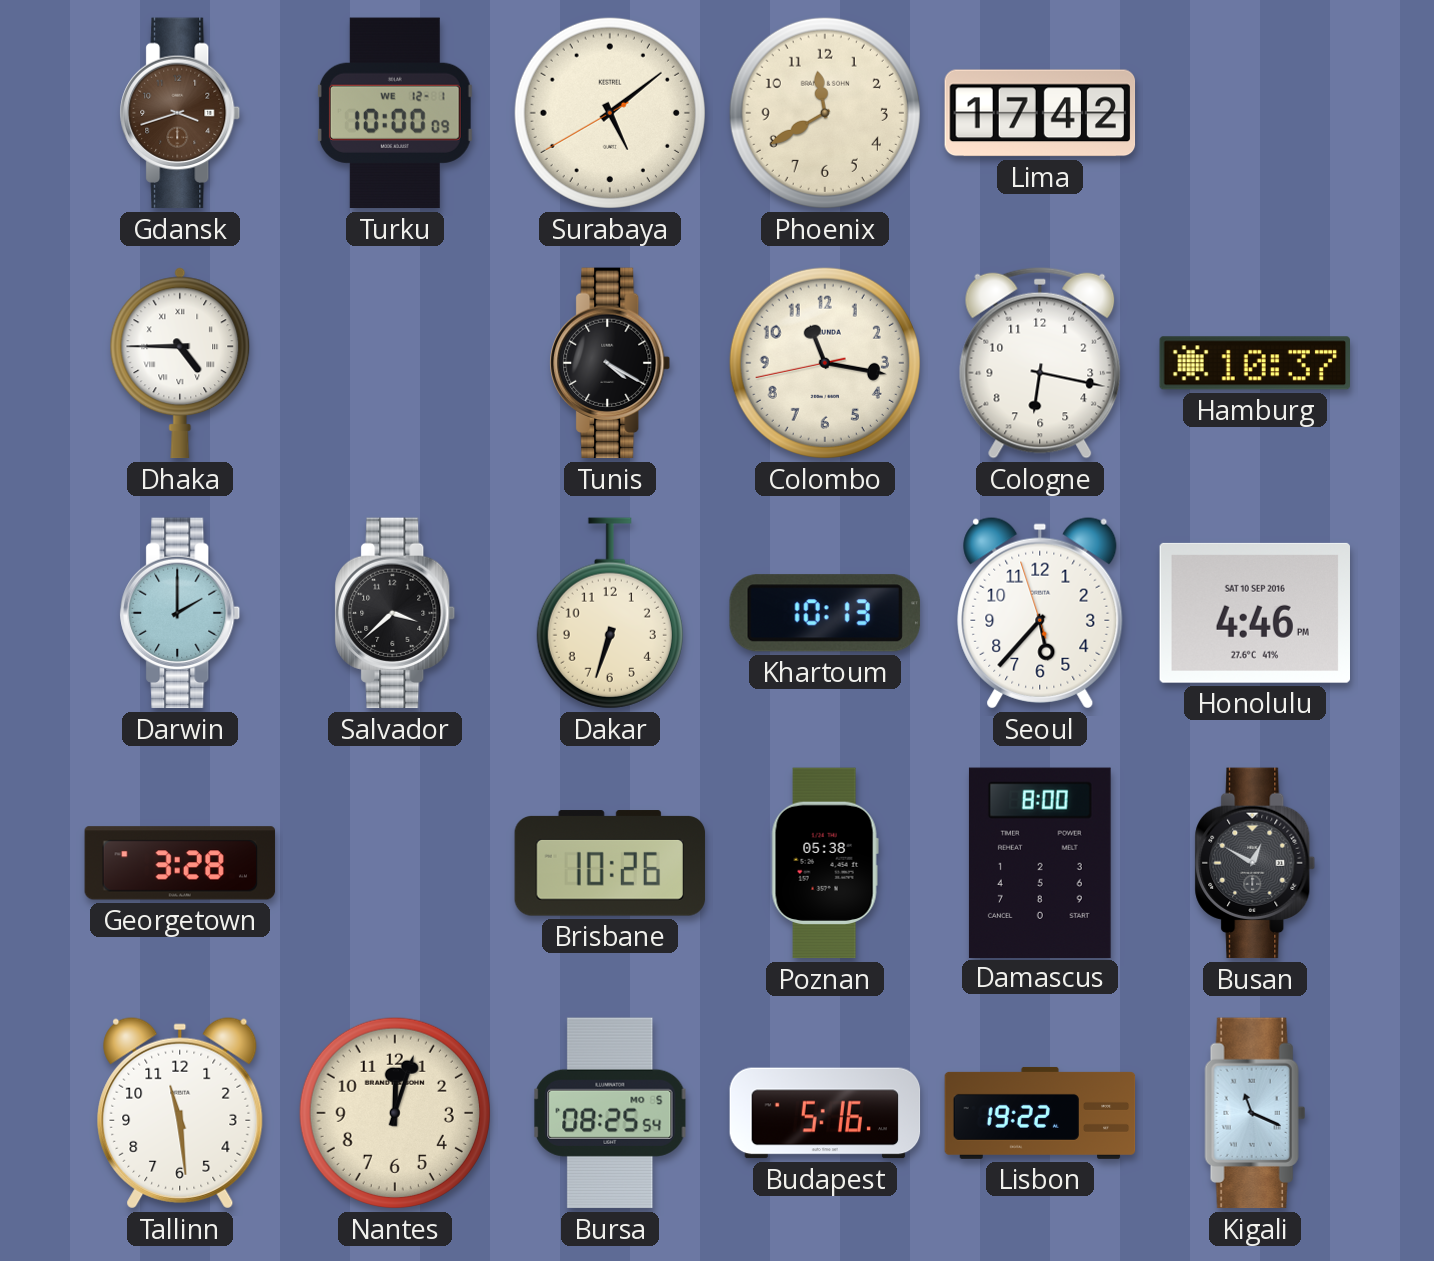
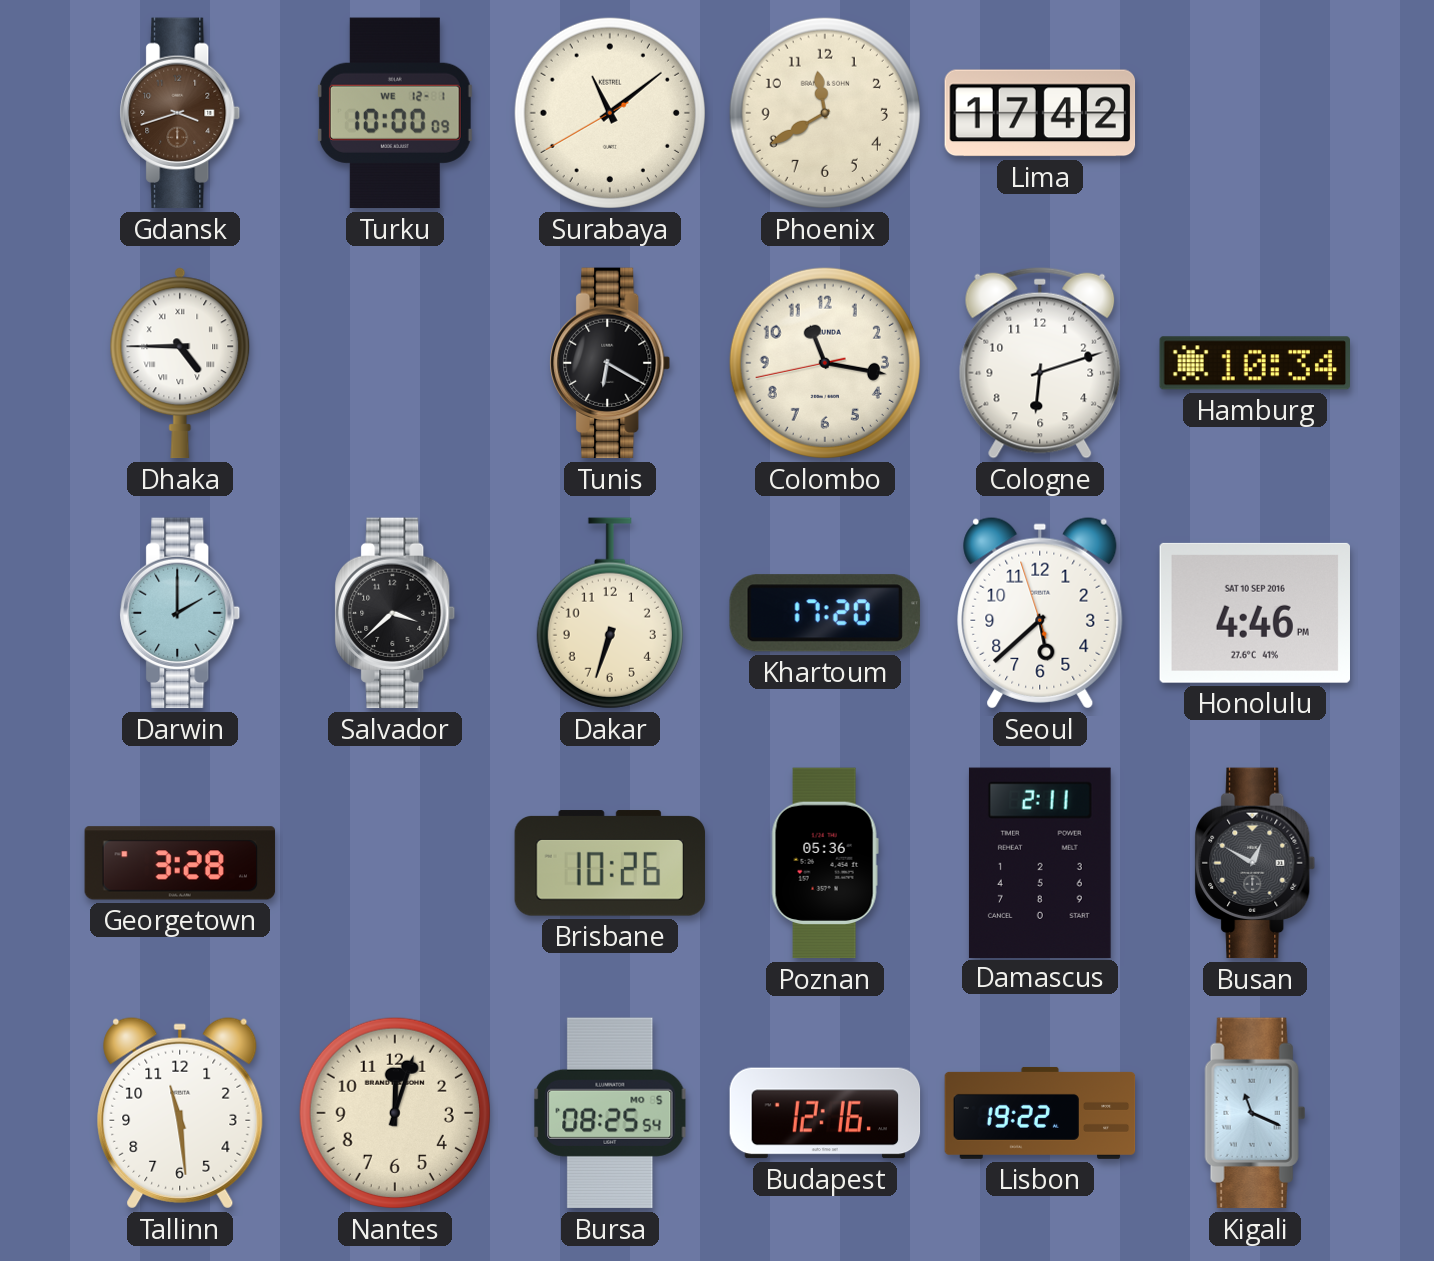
Surabaya: 5:08 -> 11:08 (610, 113)
Tunis: 4:20 -> 6:20 (610, 363)
Cologne: 6:17 -> 6:12 (1040, 363)
Hamburg: 10:37 -> 10:34 (1254, 363)
Khartoum: 10:13 -> 17:20 (825, 613)
Seoul: 5:36 -> 5:37 (1040, 613)
Poznan: 05:38 -> 05:36 (825, 863)
Damascus: 8:00 -> 2:11 (1040, 862)
Budapest: 5:16 -> 12:16 (825, 1113)
